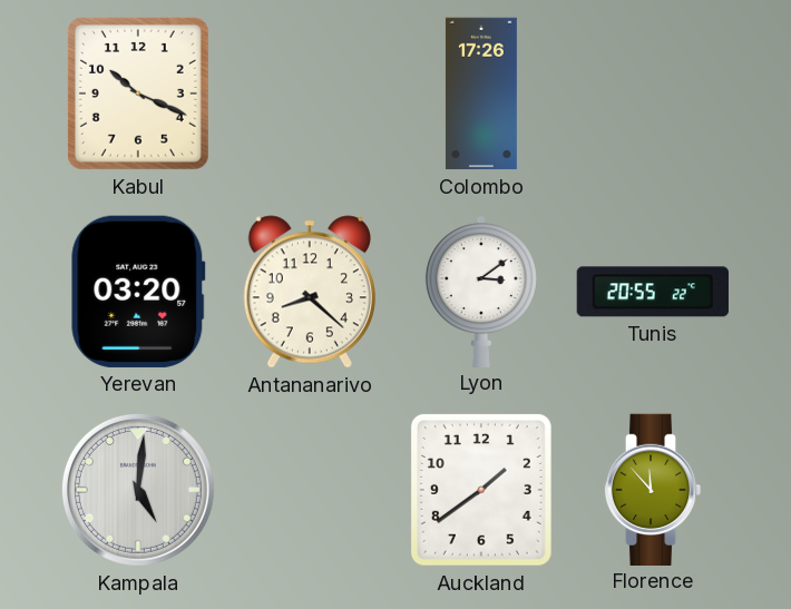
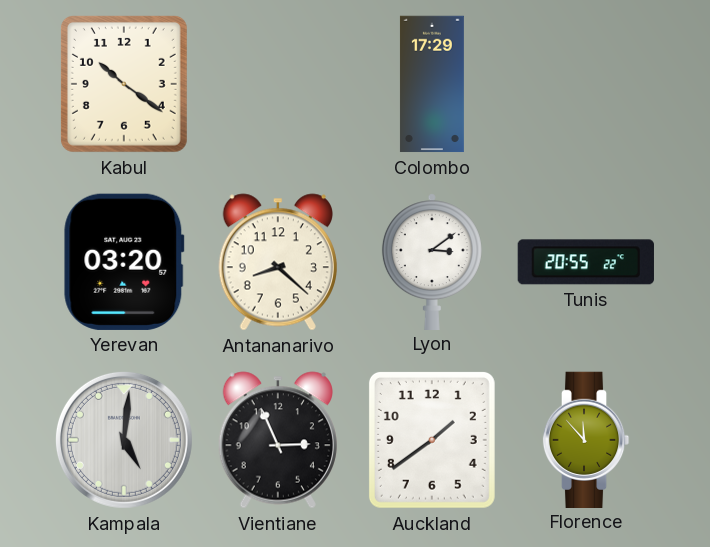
Kabul: 10:19 -> 10:21 (124, 84)
Colombo: 17:26 -> 17:29 (432, 84)
Vientiane: none -> 2:56 (278, 440)
